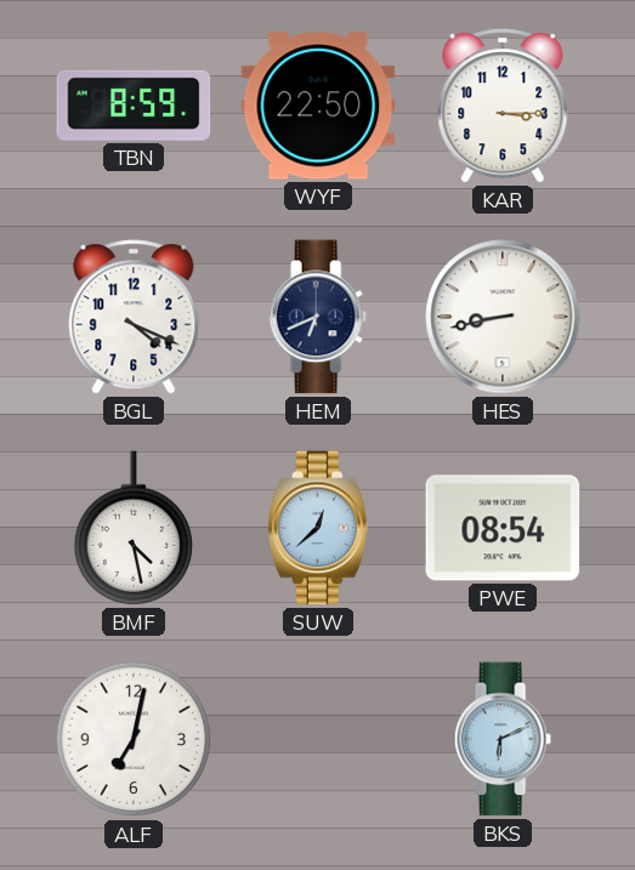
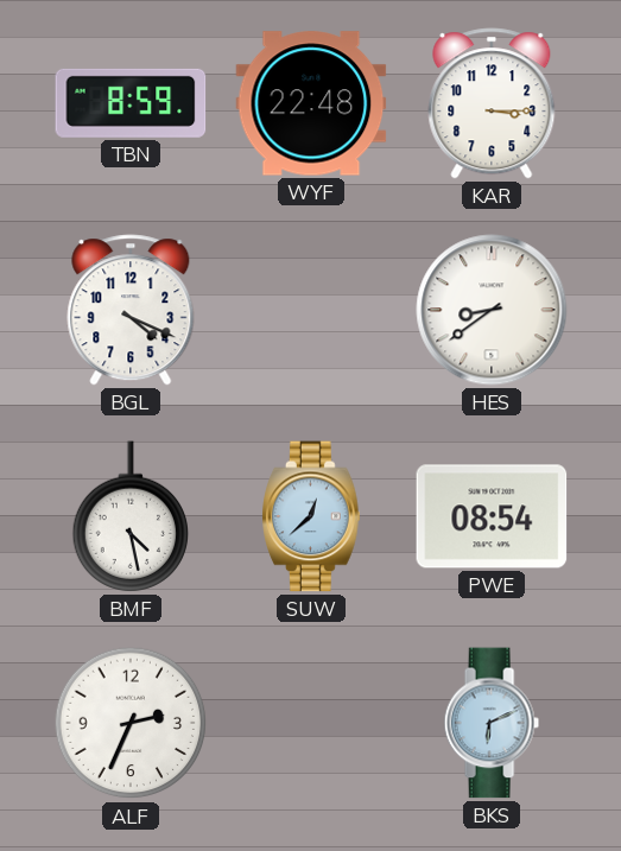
WYF: 22:50 -> 22:48 (311, 103)
HEM: 6:41 -> none (318, 317)
HES: 8:43 -> 8:39 (492, 310)
ALF: 7:02 -> 2:34 (131, 723)
